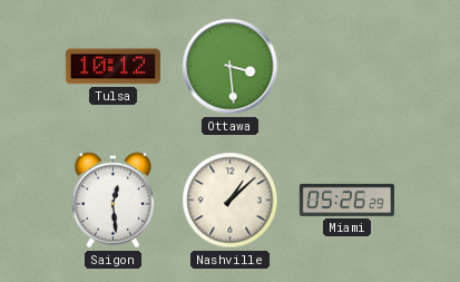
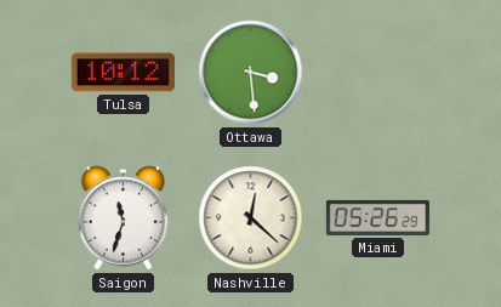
Saigon: 12:29 -> 11:33 (124, 218)
Nashville: 1:08 -> 12:22 (251, 218)
